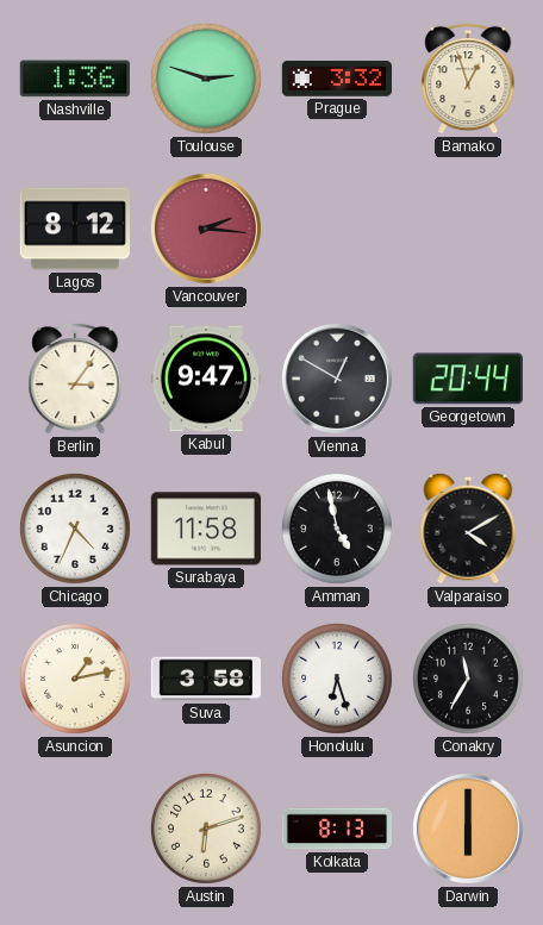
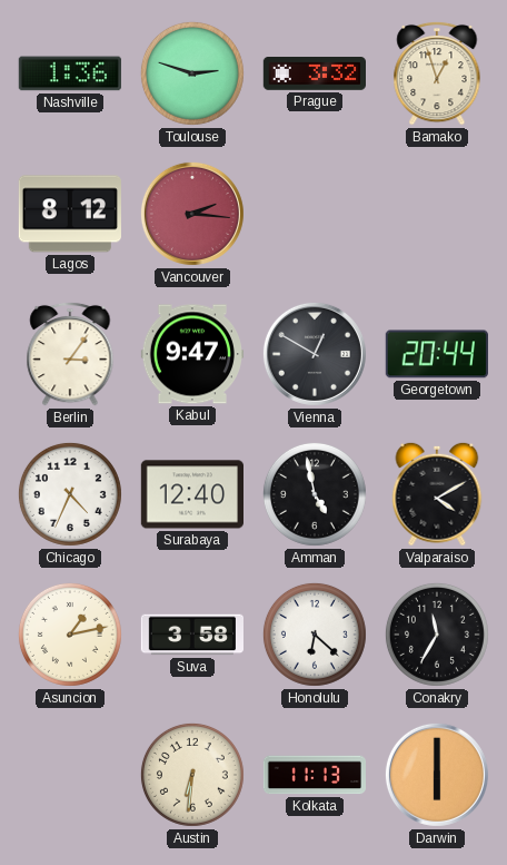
Surabaya: 11:58 -> 12:40 (191, 494)
Honolulu: 6:27 -> 6:22 (315, 635)
Austin: 6:12 -> 6:31 (192, 775)
Kolkata: 8:13 -> 11:13 (314, 775)
